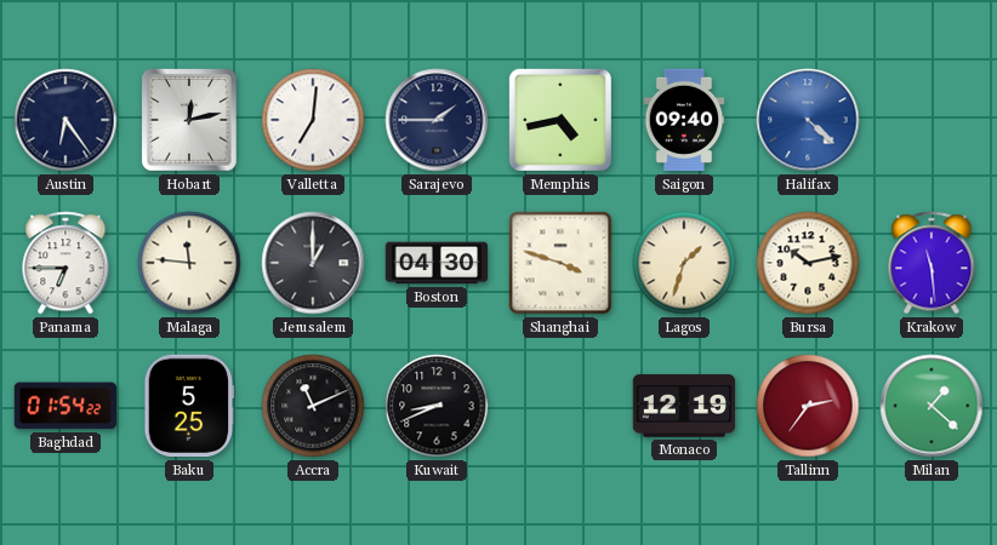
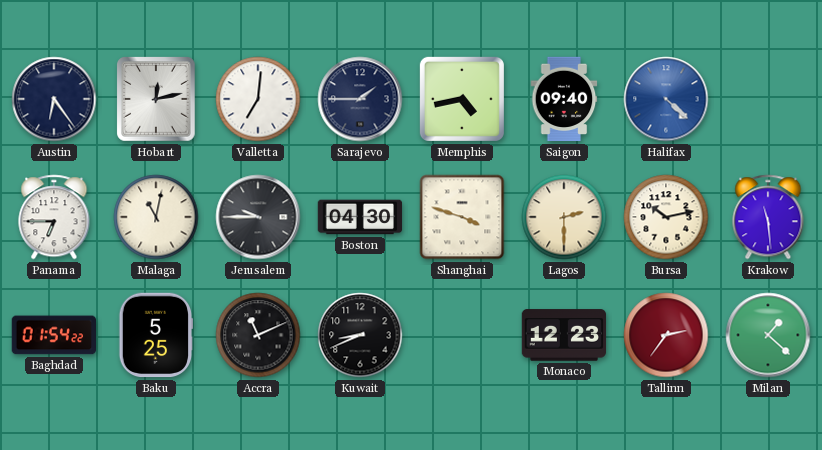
Malaga: 11:46 -> 11:02 (156, 217)
Jerusalem: 1:00 -> 9:45 (258, 217)
Lagos: 1:33 -> 2:30 (564, 217)
Monaco: 12:19 -> 12:23 (564, 335)
